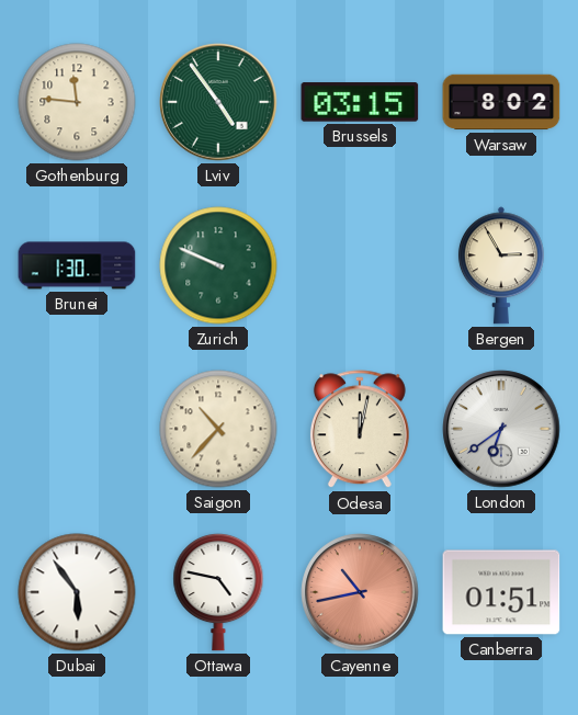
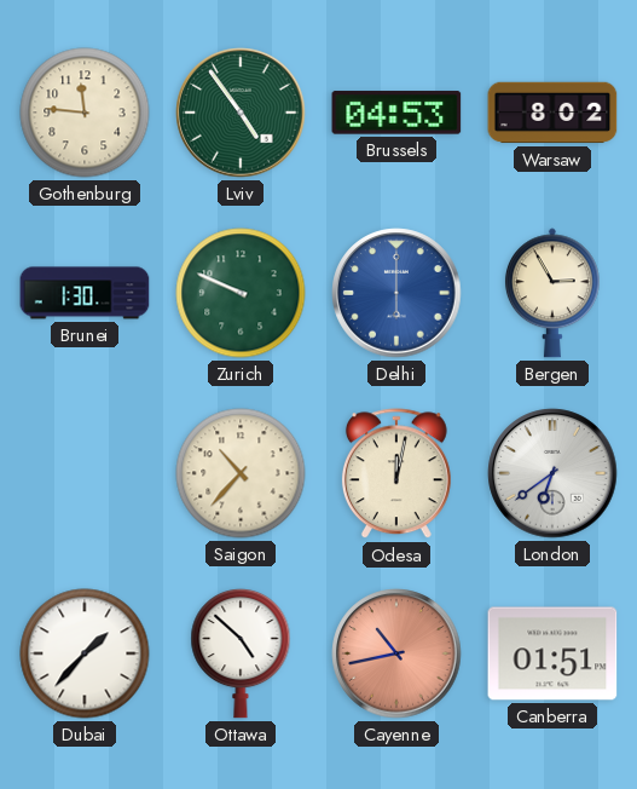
Brussels: 03:15 -> 04:53 (396, 113)
Delhi: none -> 6:00 (396, 293)
Dubai: 5:54 -> 1:37 (85, 653)
Ottawa: 4:47 -> 4:52 (241, 653)
